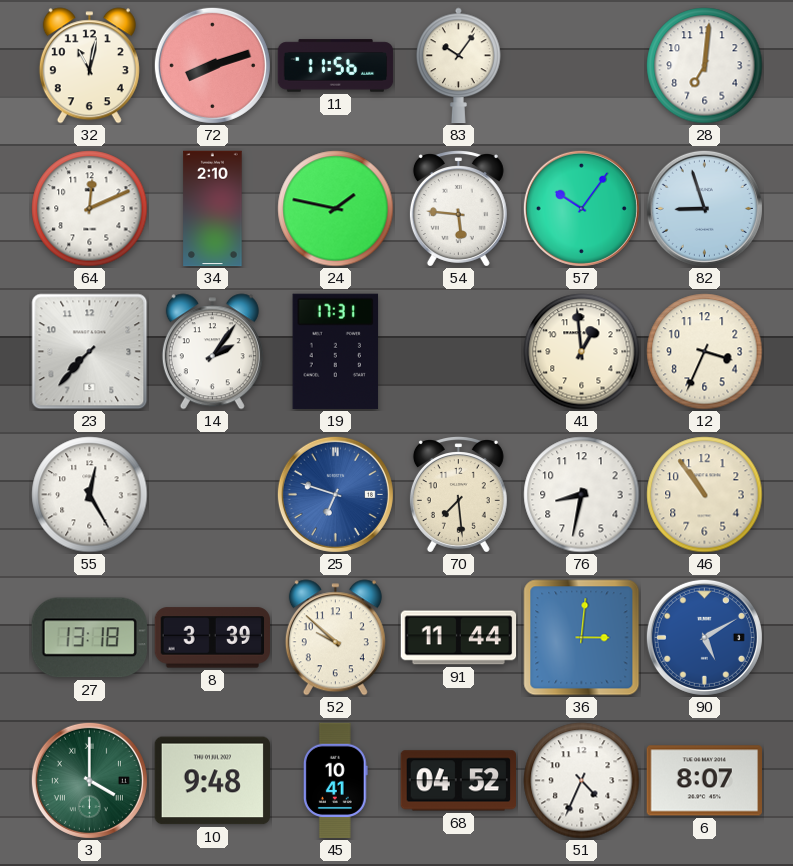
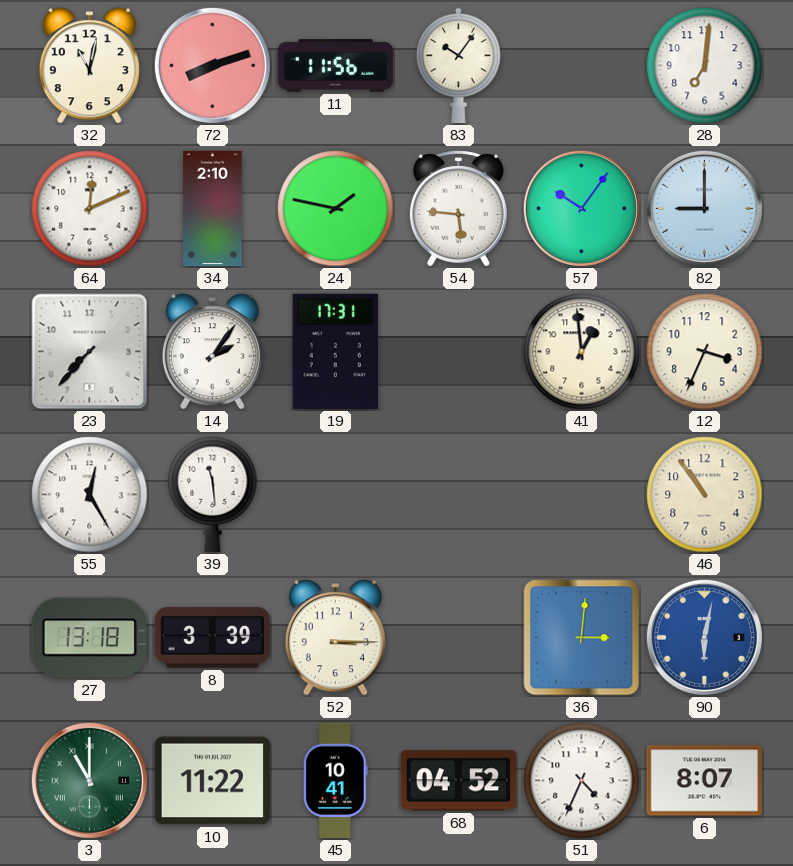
82: 8:57 -> 9:00 (704, 208)
39: none -> 11:29 (213, 495)
25: 6:48 -> none (335, 494)
70: 7:29 -> none (458, 495)
76: 8:32 -> none (582, 495)
52: 9:52 -> 3:15 (335, 638)
91: 11:44 -> none (459, 638)
90: 5:10 -> 6:02 (704, 637)
3: 4:00 -> 11:00 (89, 780)
10: 9:48 -> 11:22 (212, 781)
